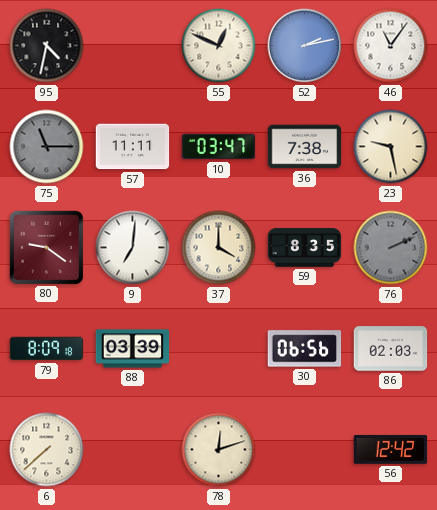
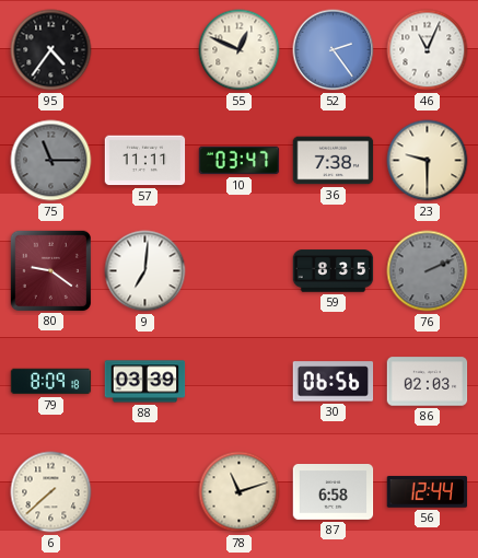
95: 4:32 -> 4:36 (51, 50)
52: 2:13 -> 2:24 (334, 50)
46: 11:06 -> 11:04 (428, 50)
23: 9:28 -> 9:30 (428, 161)
37: 4:00 -> none (219, 248)
78: 12:12 -> 11:12 (240, 492)
87: none -> 6:58 (334, 492)
56: 12:42 -> 12:44 (428, 492)
